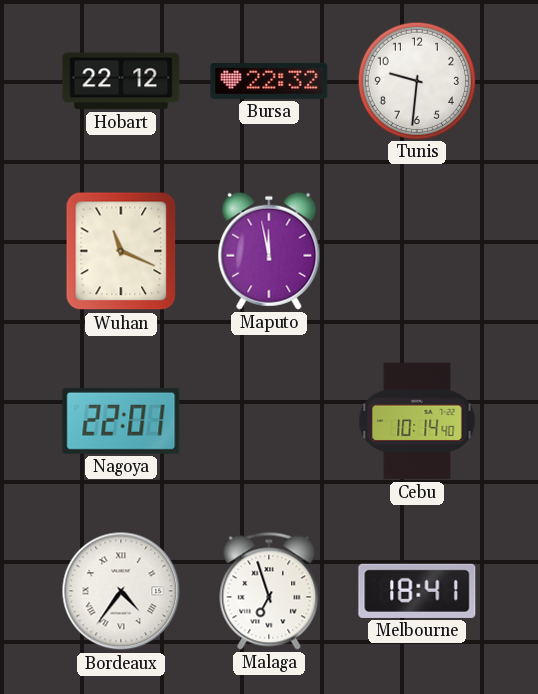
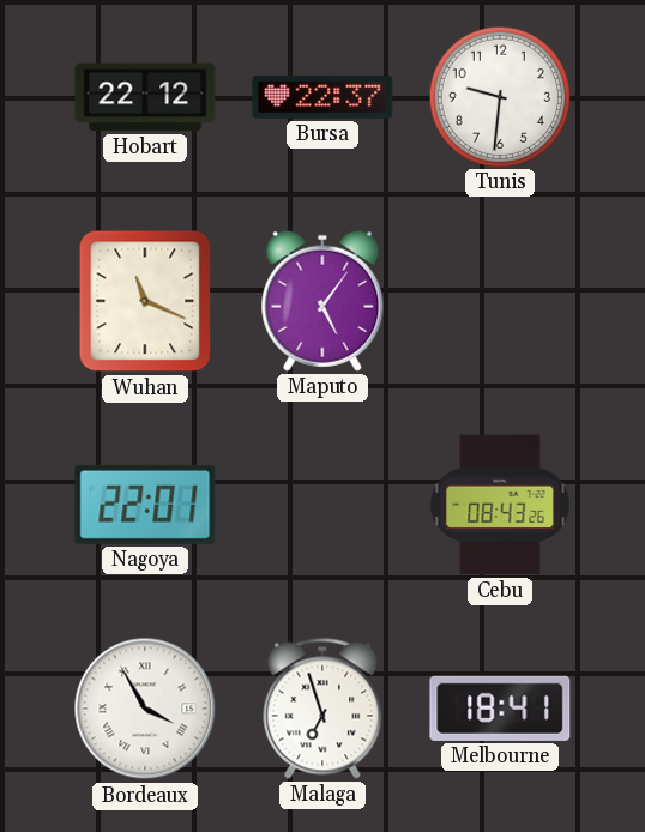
Bursa: 22:32 -> 22:37 (322, 97)
Maputo: 11:58 -> 5:06 (322, 301)
Cebu: 10:14 -> 08:43 (500, 505)
Bordeaux: 4:36 -> 3:55 (145, 709)
